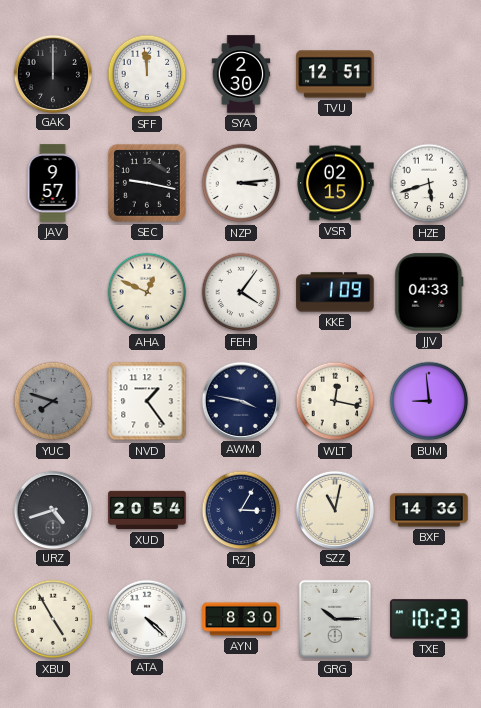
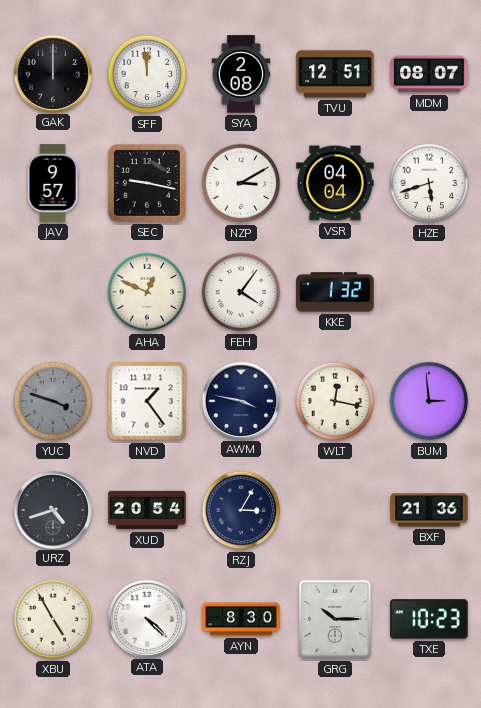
SYA: 2:30 -> 2:08 (241, 74)
MDM: none -> 08:07 (429, 74)
NZP: 3:14 -> 3:10 (241, 183)
VSR: 02:15 -> 04:04 (335, 183)
KKE: 1:09 -> 1:32 (335, 292)
JJV: 04:33 -> none (429, 292)
YUC: 7:48 -> 3:48 (53, 401)
BUM: 8:59 -> 2:59 (429, 401)
SZZ: 11:02 -> none (334, 509)
BXF: 14:36 -> 21:36 (429, 510)
